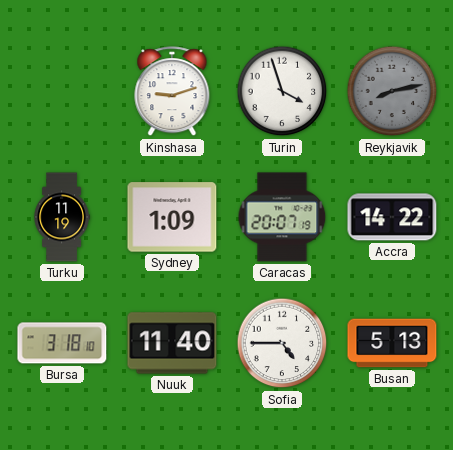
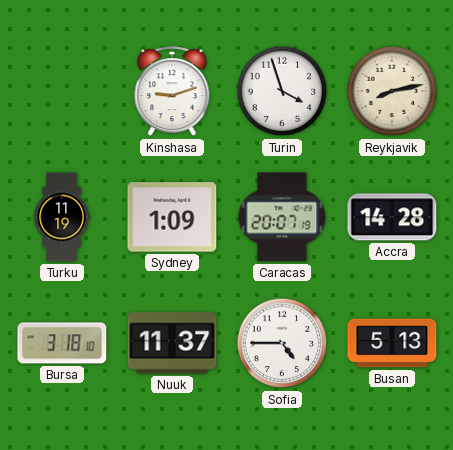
Reykjavik dial: grey -> cream (392, 91)
Accra: 14:22 -> 14:28 (392, 217)
Nuuk: 11:40 -> 11:37 (172, 343)
